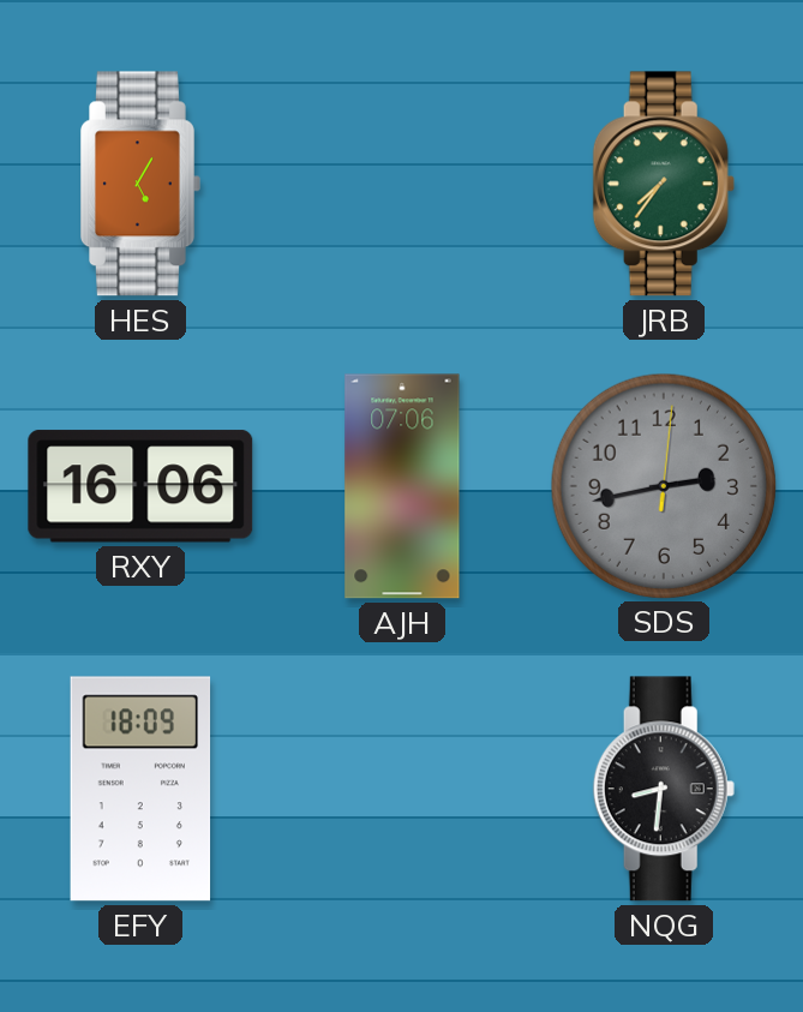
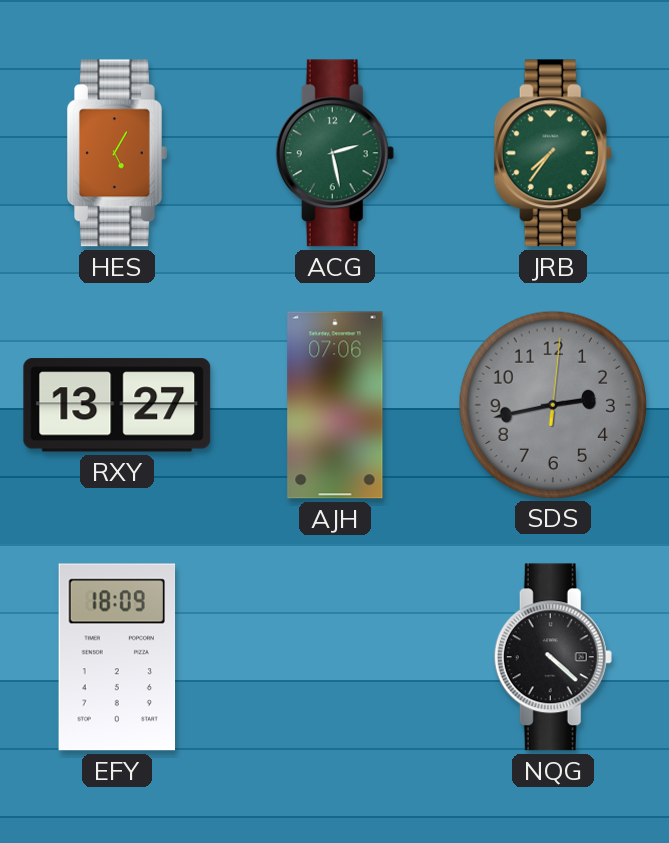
ACG: none -> 2:28 (335, 153)
RXY: 16:06 -> 13:27 (117, 405)
NQG: 8:31 -> 4:22 (553, 657)
